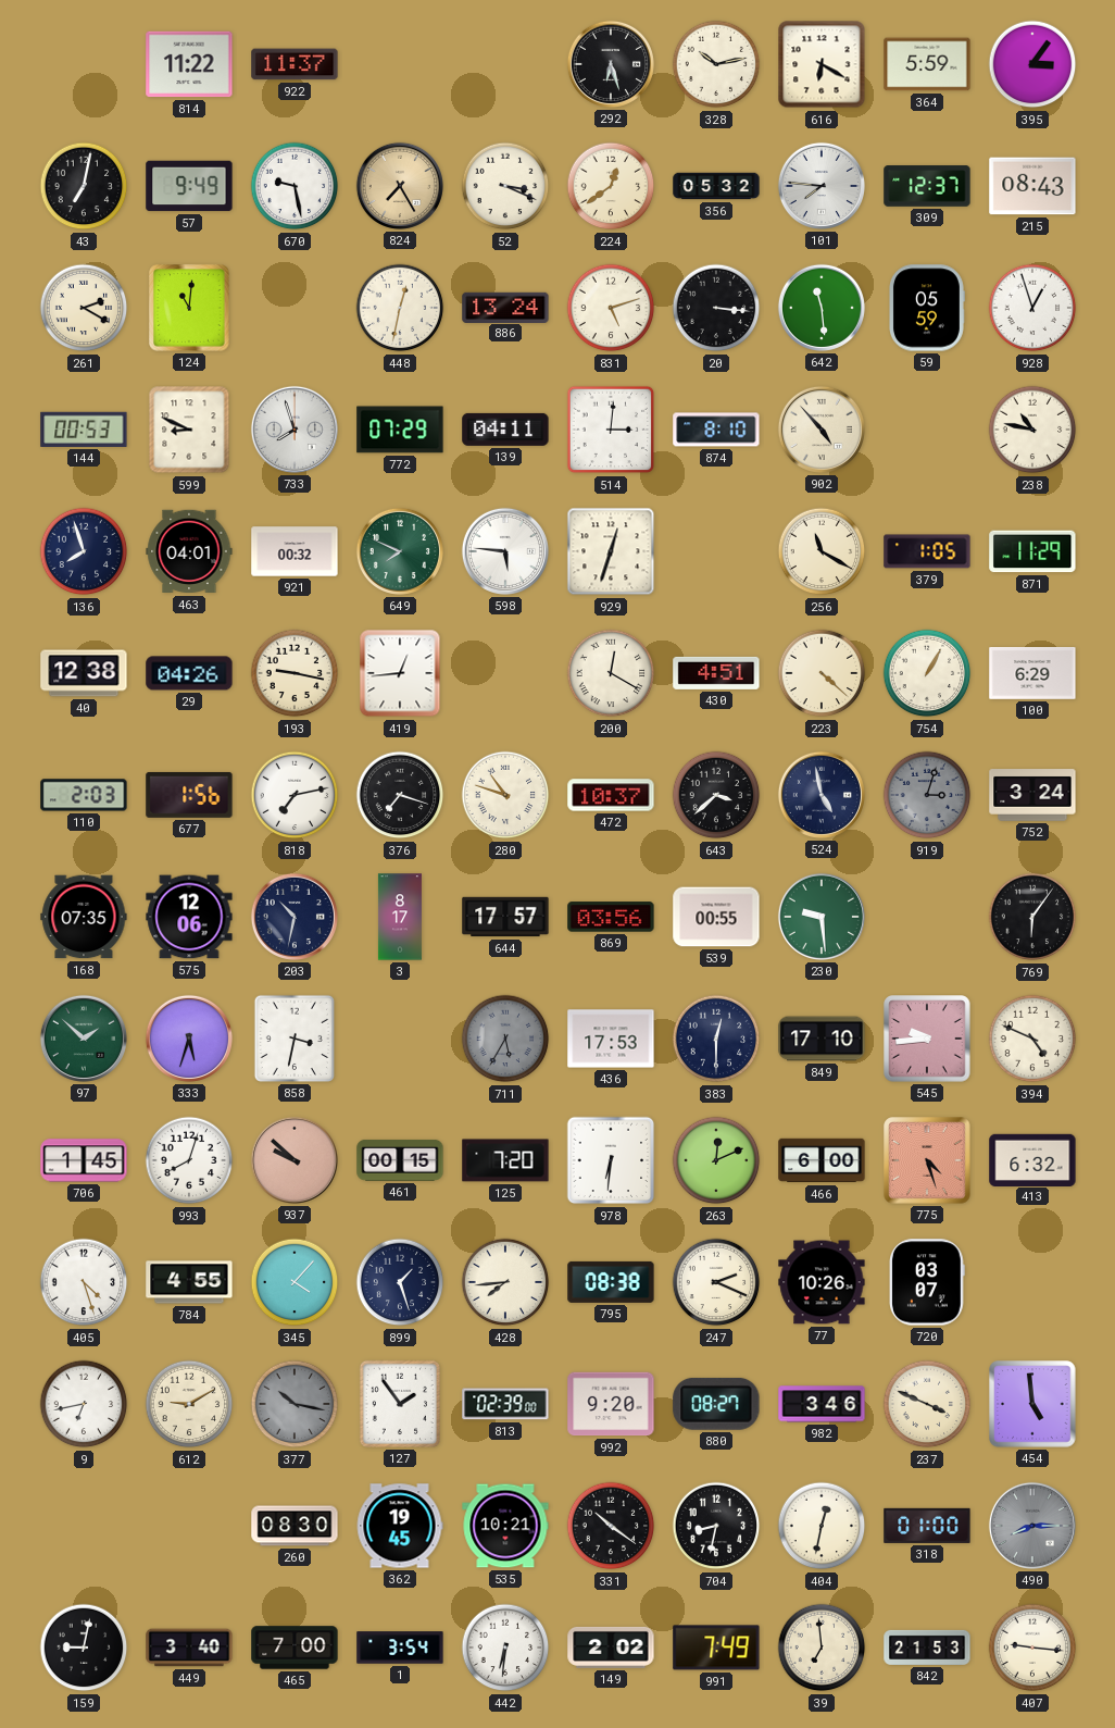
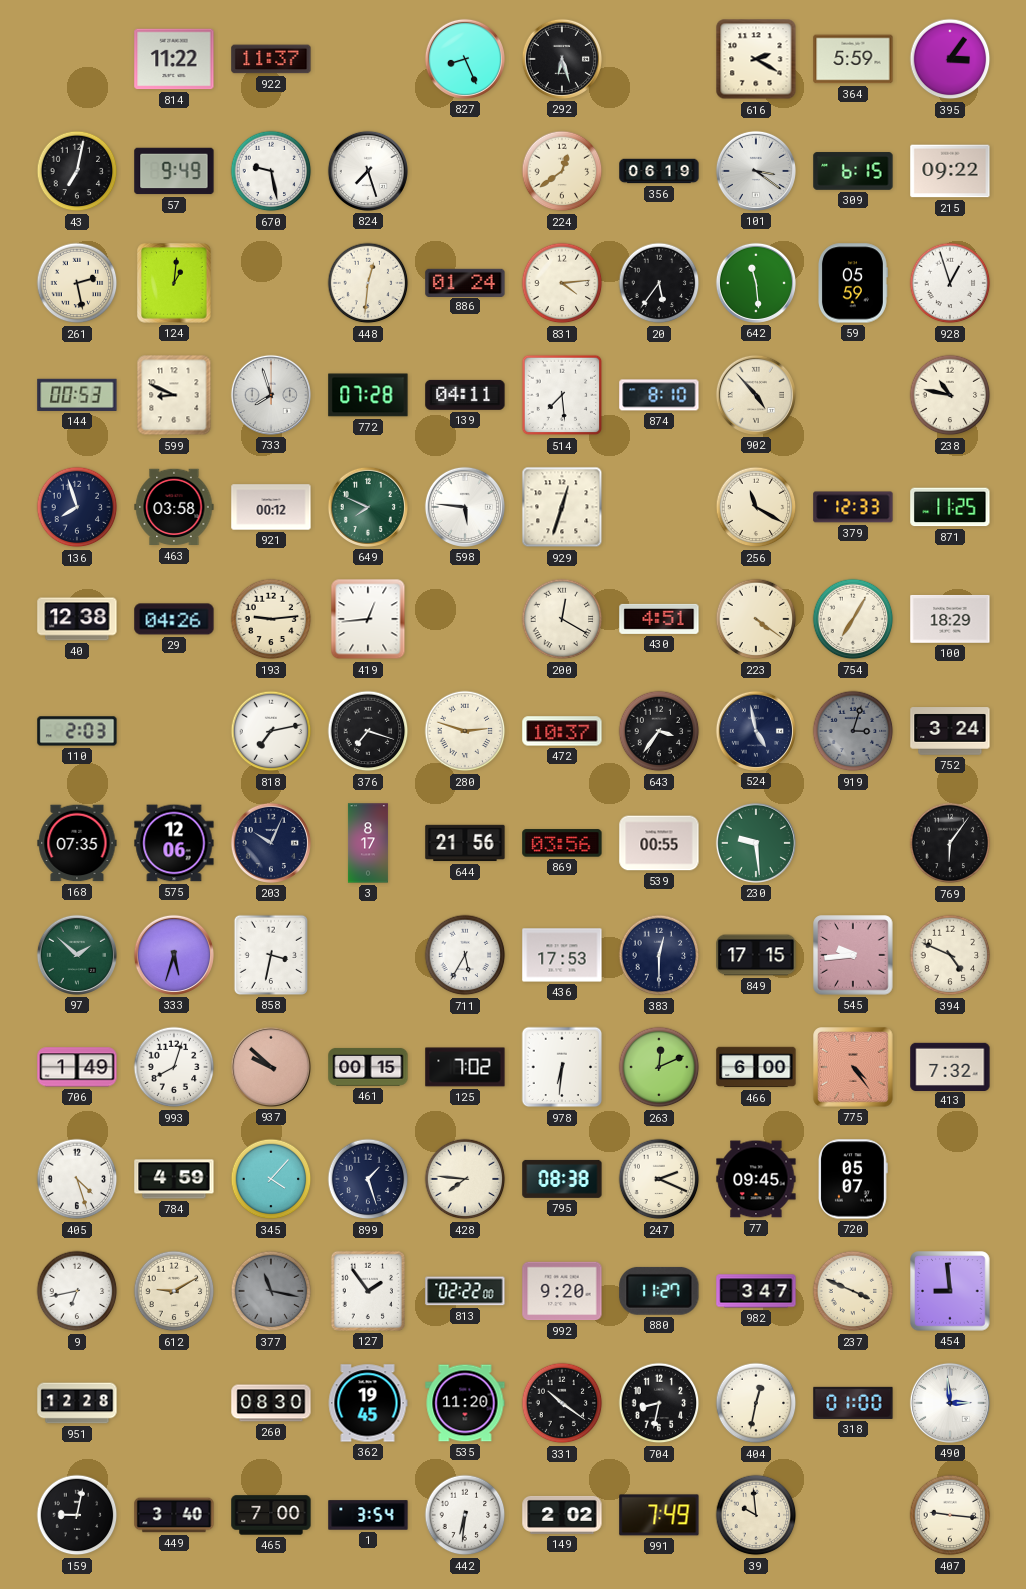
827: none -> 8:26 (465, 59)
328: 10:13 -> none (716, 64)
616: 6:20 -> 2:20 (756, 59)
824: 7:25 -> 7:27 (368, 171)
824 dial: champagne -> white (368, 171)
52: 3:19 -> none (505, 186)
356: 05:32 -> 06:19 (659, 171)
101: 7:46 -> 3:21 (756, 171)
309: 12:37 -> 6:15 (853, 171)
215: 08:43 -> 09:22 (950, 171)
261: 2:20 -> 2:28 (77, 283)
124: 11:01 -> 1:01 (174, 283)
448: 12:32 -> 12:31 (368, 283)
886: 13:24 -> 01:24 (465, 282)
831: 5:12 -> 4:14 (562, 283)
20: 3:16 -> 5:36 (659, 283)
772: 07:29 -> 07:28 (368, 395)
514: 3:01 -> 7:29 (562, 395)
463: 04:01 -> 03:58 (174, 507)
921: 00:32 -> 00:12 (271, 507)
379: 1:05 -> 12:33 (853, 507)
871: 11:29 -> 11:25 (950, 507)
193: 9:17 -> 9:14 (271, 619)
223: 4:22 -> 4:21 (756, 619)
754: 1:05 -> 7:05 (853, 619)
100: 6:29 -> 18:29 (950, 619)
677: 1:56 -> none (189, 795)
280: 10:48 -> 2:48 (465, 731)
643: 3:38 -> 3:36 (659, 731)
203: 10:32 -> 10:04 (271, 843)
644: 17:57 -> 21:56 (465, 843)
711 dial: grey -> white (465, 955)
849: 17:10 -> 17:15 (756, 955)
706: 1:45 -> 1:49 (77, 1067)
125: 7:20 -> 7:02 (465, 1067)
775: 4:27 -> 4:24 (853, 1067)
413: 6:32 -> 7:32 (950, 1066)
784: 4:55 -> 4:59 (174, 1179)
428: 7:44 -> 7:46 (465, 1179)
77: 10:26 -> 09:45 (756, 1179)
720: 03:07 -> 05:07 (854, 1179)
377: 10:17 -> 11:17 (271, 1291)
813: 02:39 -> 02:22 (465, 1291)
880: 08:27 -> 11:27 (659, 1291)
982: 3:46 -> 3:47 (756, 1291)
454: 4:59 -> 8:59 (950, 1291)
951: none -> 12:28 (77, 1403)
535: 10:21 -> 11:20 (465, 1403)
490: 8:15 -> 2:59 (950, 1403)
490 dial: grey -> white (950, 1403)
39: 6:59 -> 9:59 (756, 1515)
842: 21:53 -> none (927, 1648)
